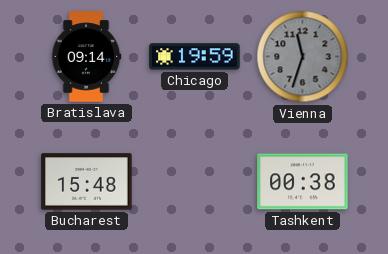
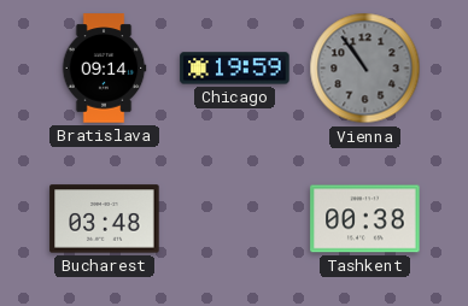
Vienna: 11:33 -> 10:54 (365, 69)
Bucharest: 15:48 -> 03:48 (105, 219)
